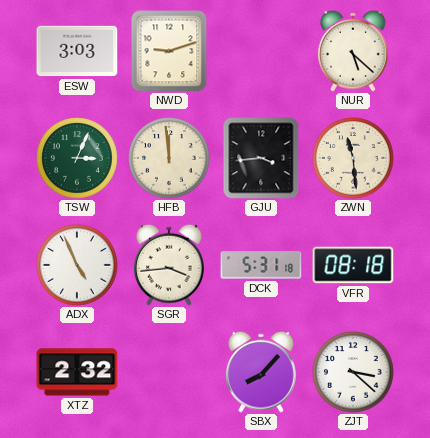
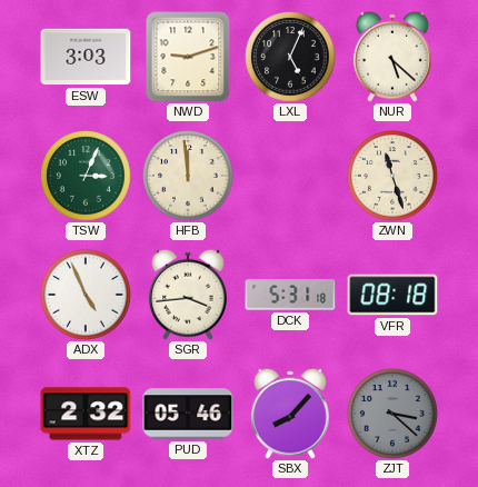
LXL: none -> 5:04 (290, 57)
GJU: 3:44 -> none (261, 158)
ZWN: 11:29 -> 11:27 (392, 176)
PUD: none -> 05:46 (188, 414)
ZJT dial: white -> grey (392, 414)
